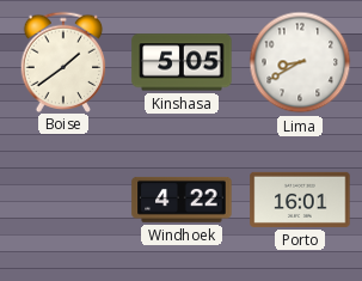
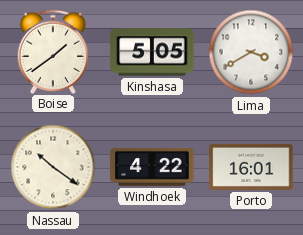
Lima: 8:40 -> 3:40 (251, 52)
Nassau: none -> 10:21 (53, 167)
